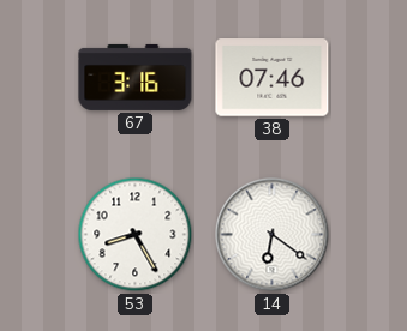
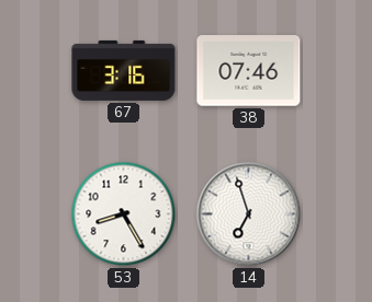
14: 6:21 -> 6:57 (249, 214)
